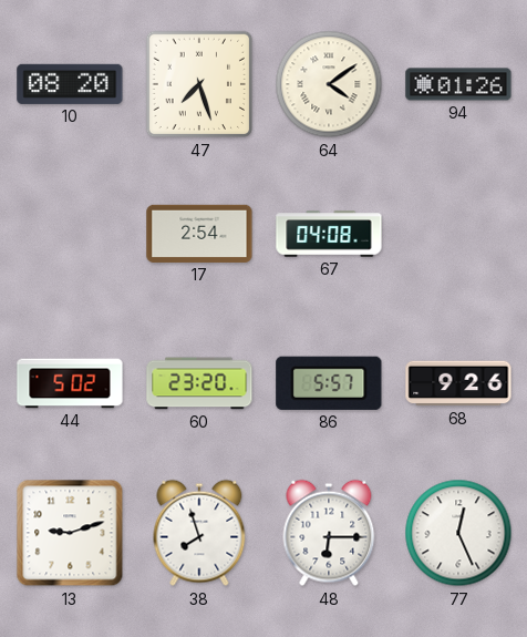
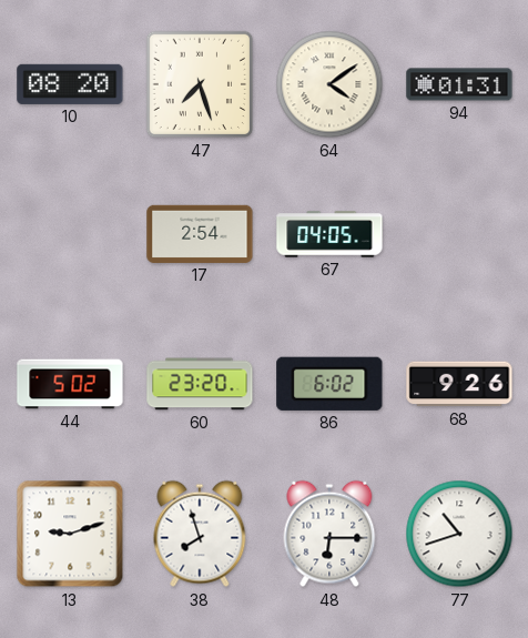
94: 01:26 -> 01:31 (459, 84)
67: 04:08 -> 04:05 (329, 234)
86: 5:57 -> 6:02 (329, 384)
77: 12:26 -> 10:42 (459, 534)
